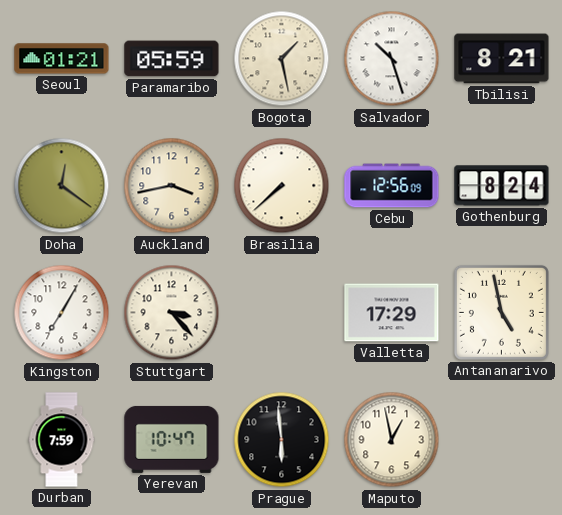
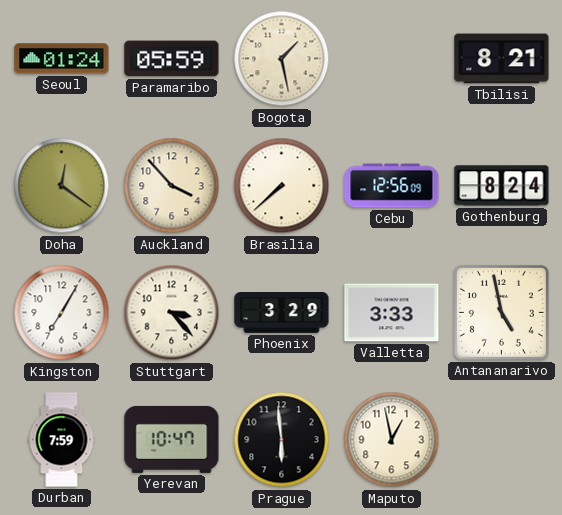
Seoul: 01:21 -> 01:24 (62, 59)
Salvador: 10:27 -> none (392, 59)
Auckland: 3:43 -> 3:53 (172, 186)
Phoenix: none -> 3:29 (282, 313)
Valletta: 17:29 -> 3:33 (392, 313)
